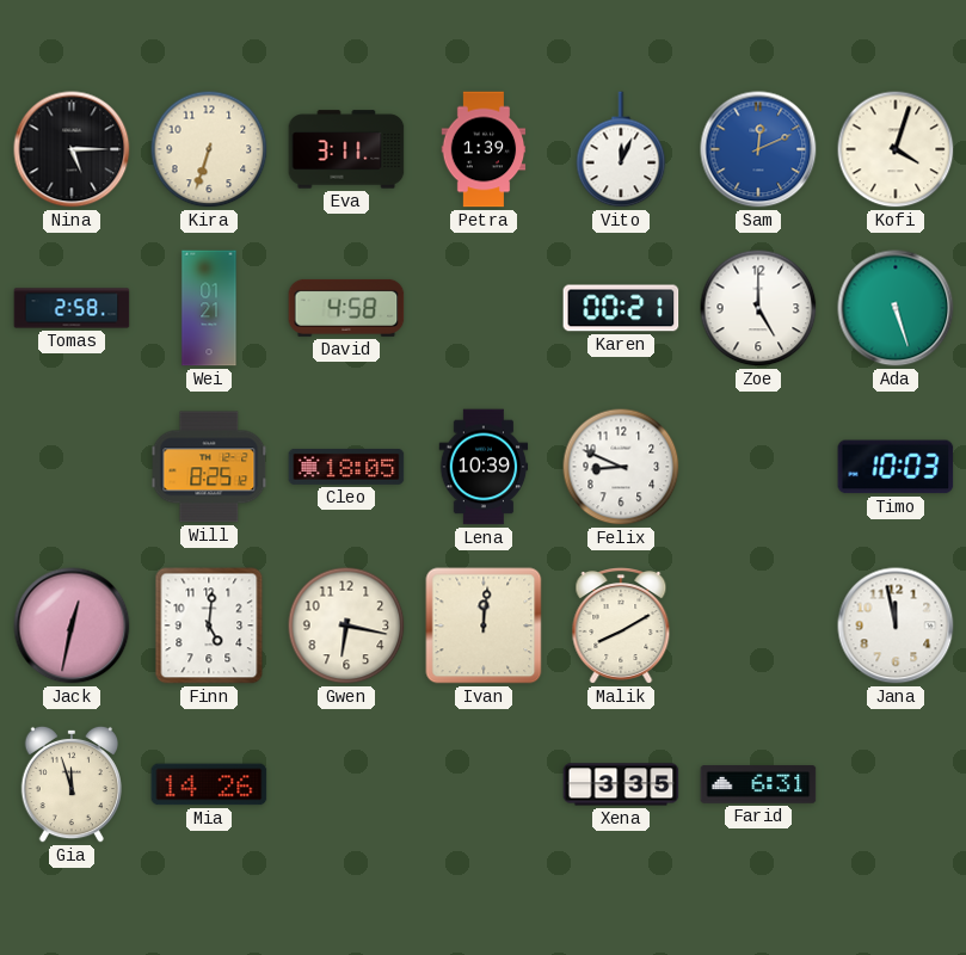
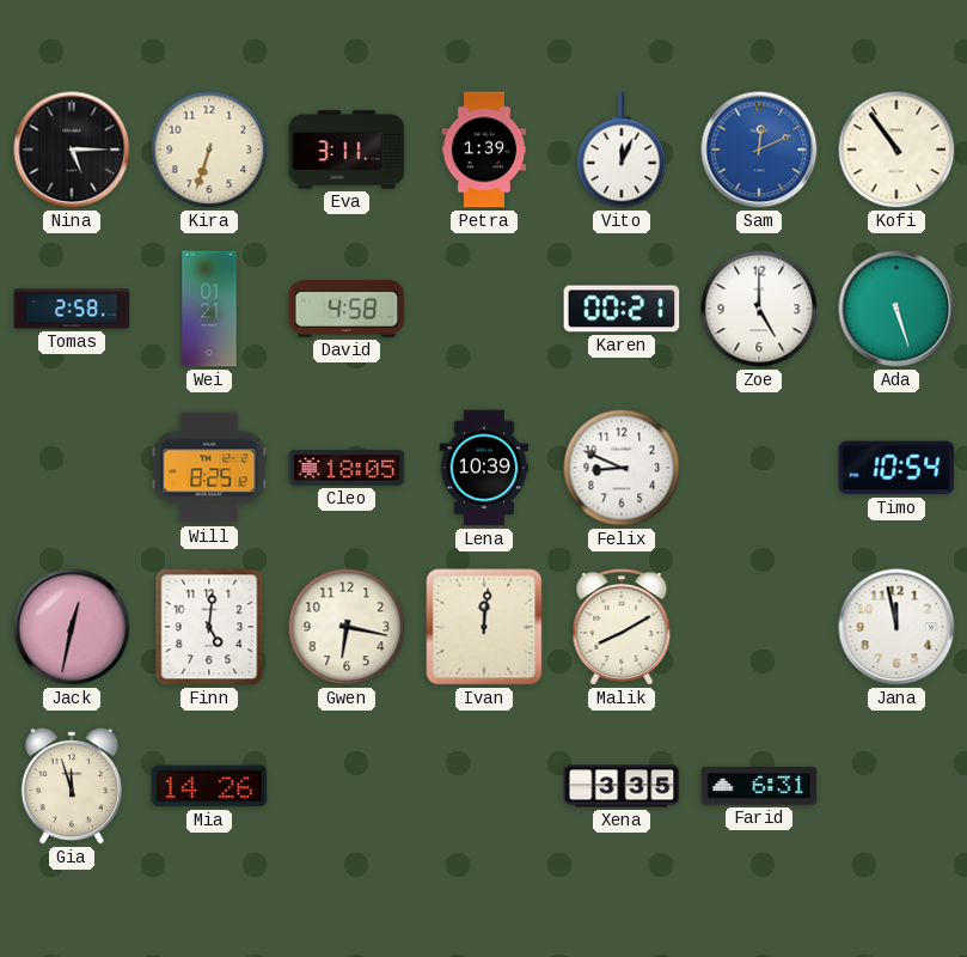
Kofi: 4:03 -> 10:54 (896, 150)
Timo: 10:03 -> 10:54 (896, 468)
